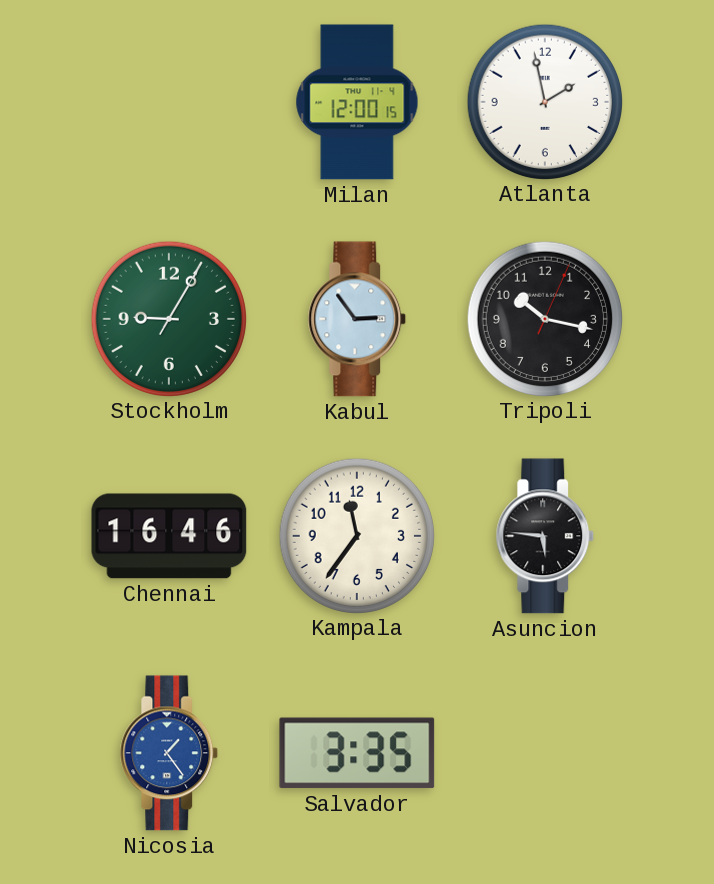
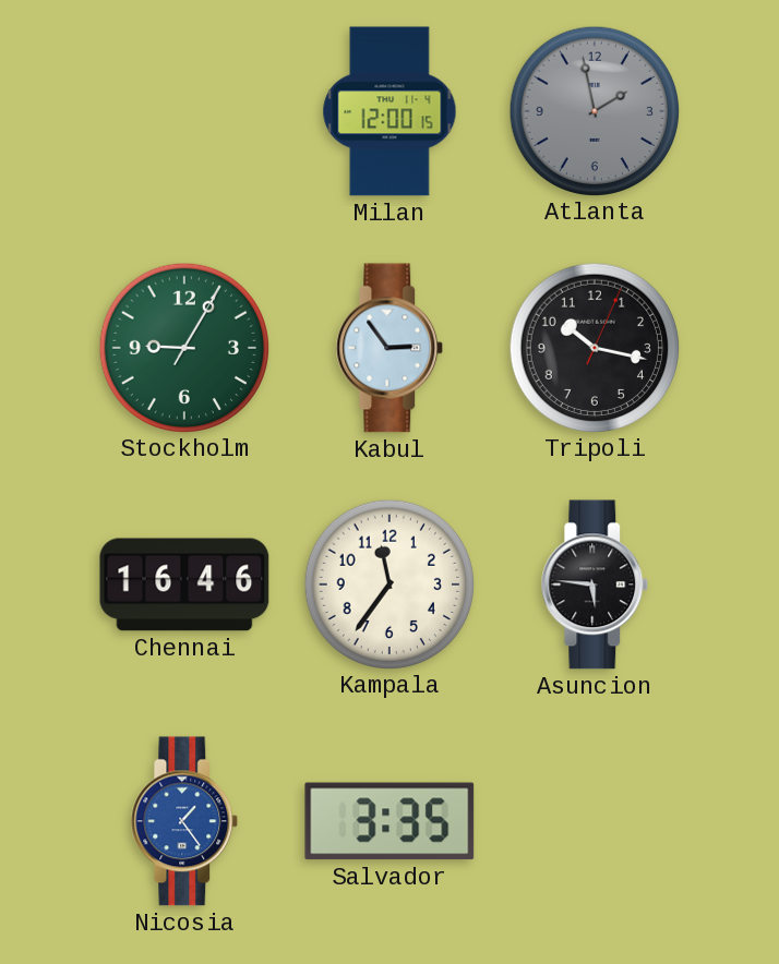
Atlanta dial: white -> grey (594, 110)
